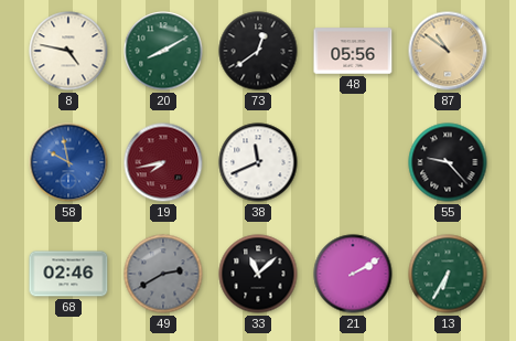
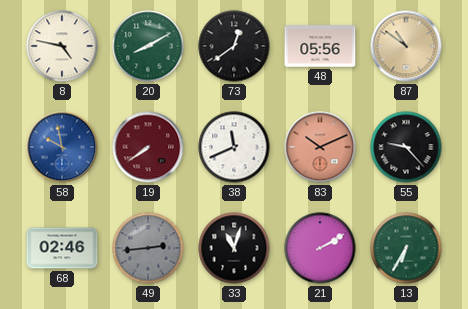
19: 7:43 -> 7:39 (148, 147)
83: none -> 10:11 (320, 147)
49: 2:40 -> 2:44 (148, 248)
33: 11:08 -> 11:03 (234, 248)
